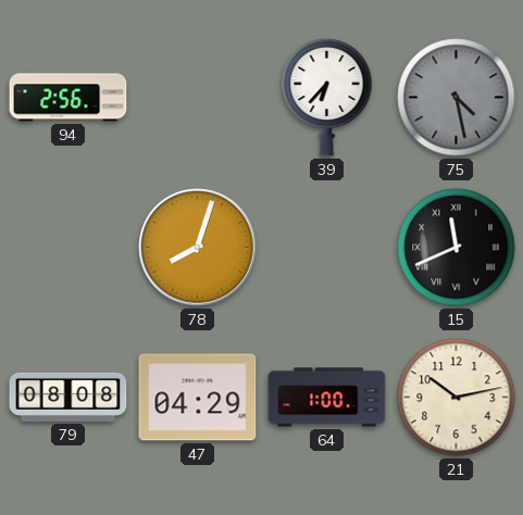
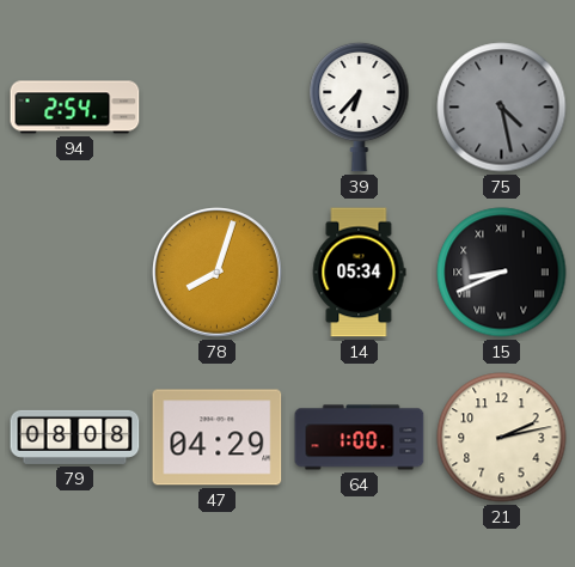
94: 2:56 -> 2:54 (75, 108)
14: none -> 05:34 (359, 273)
15: 11:41 -> 8:41 (502, 273)
21: 10:13 -> 2:13 (502, 438)
